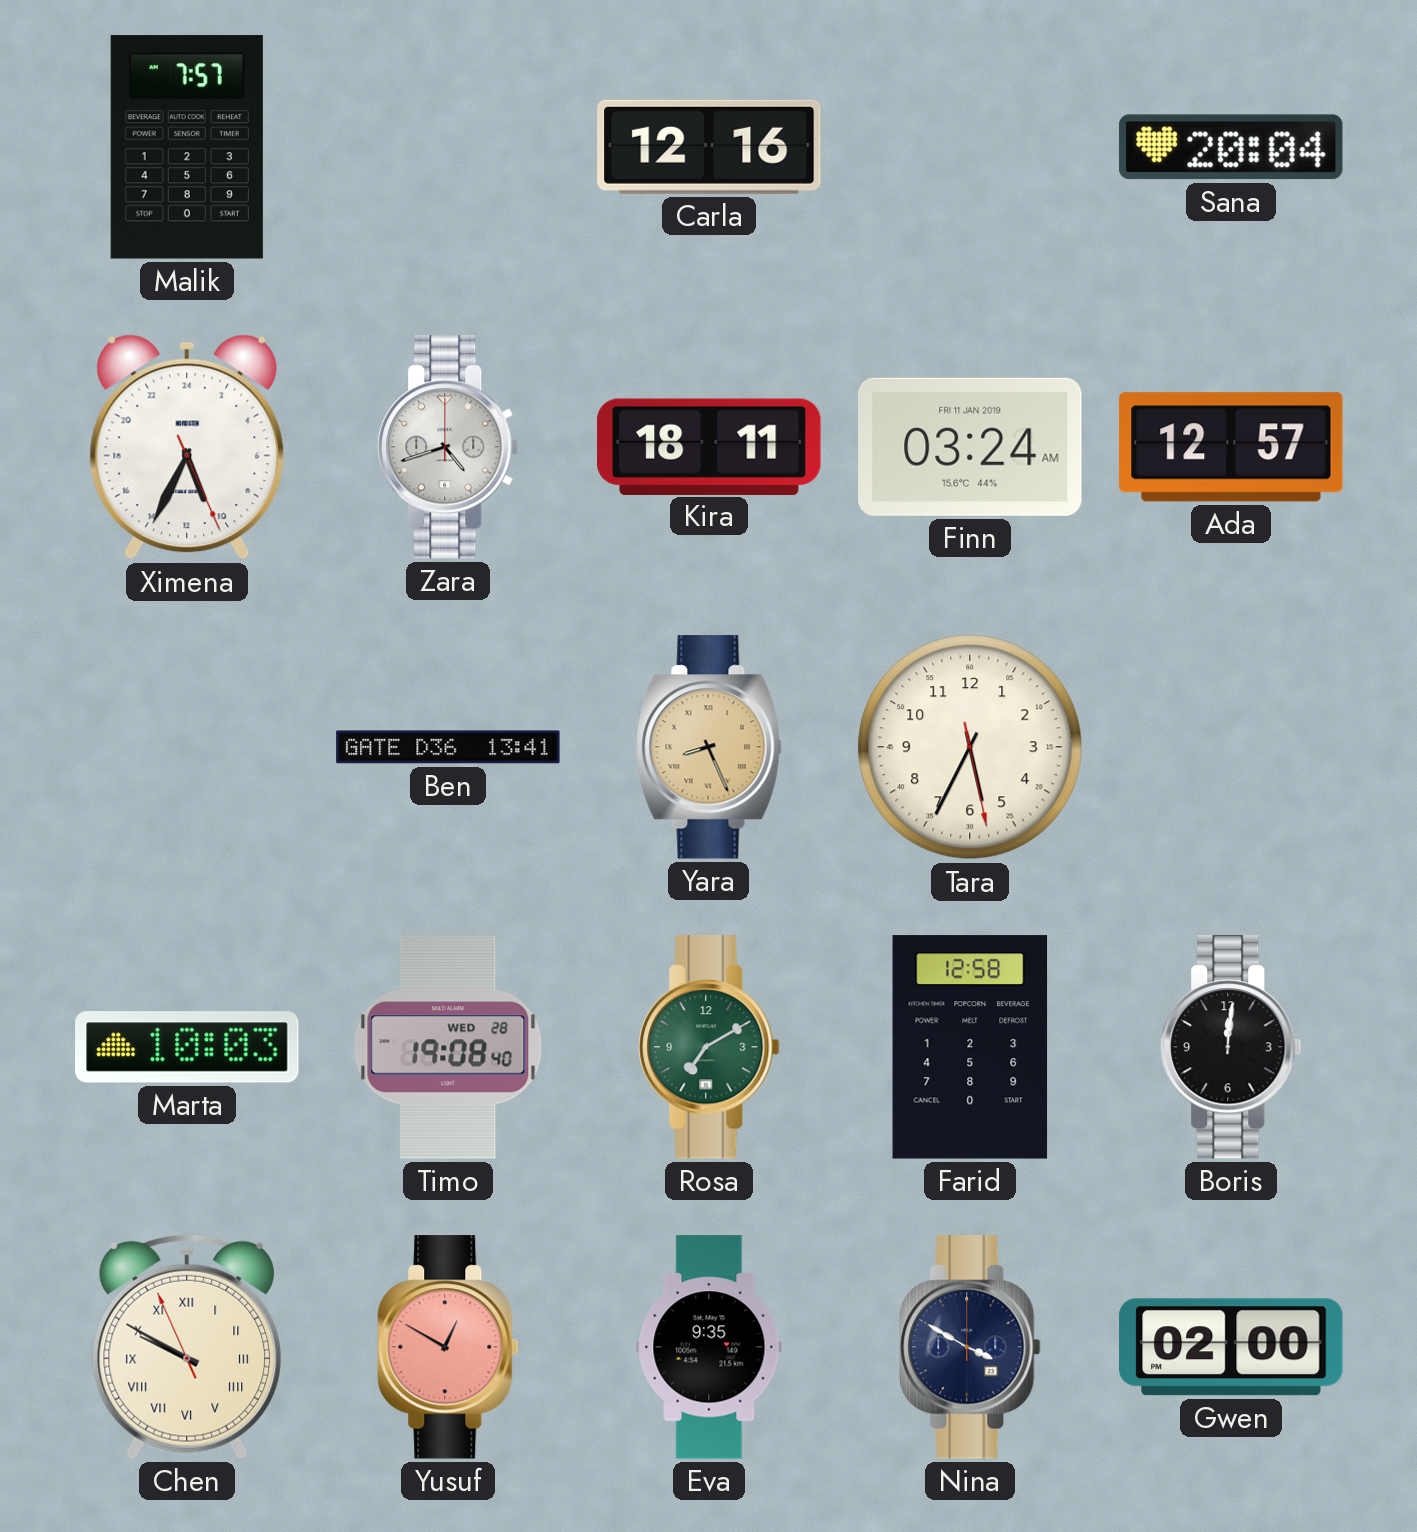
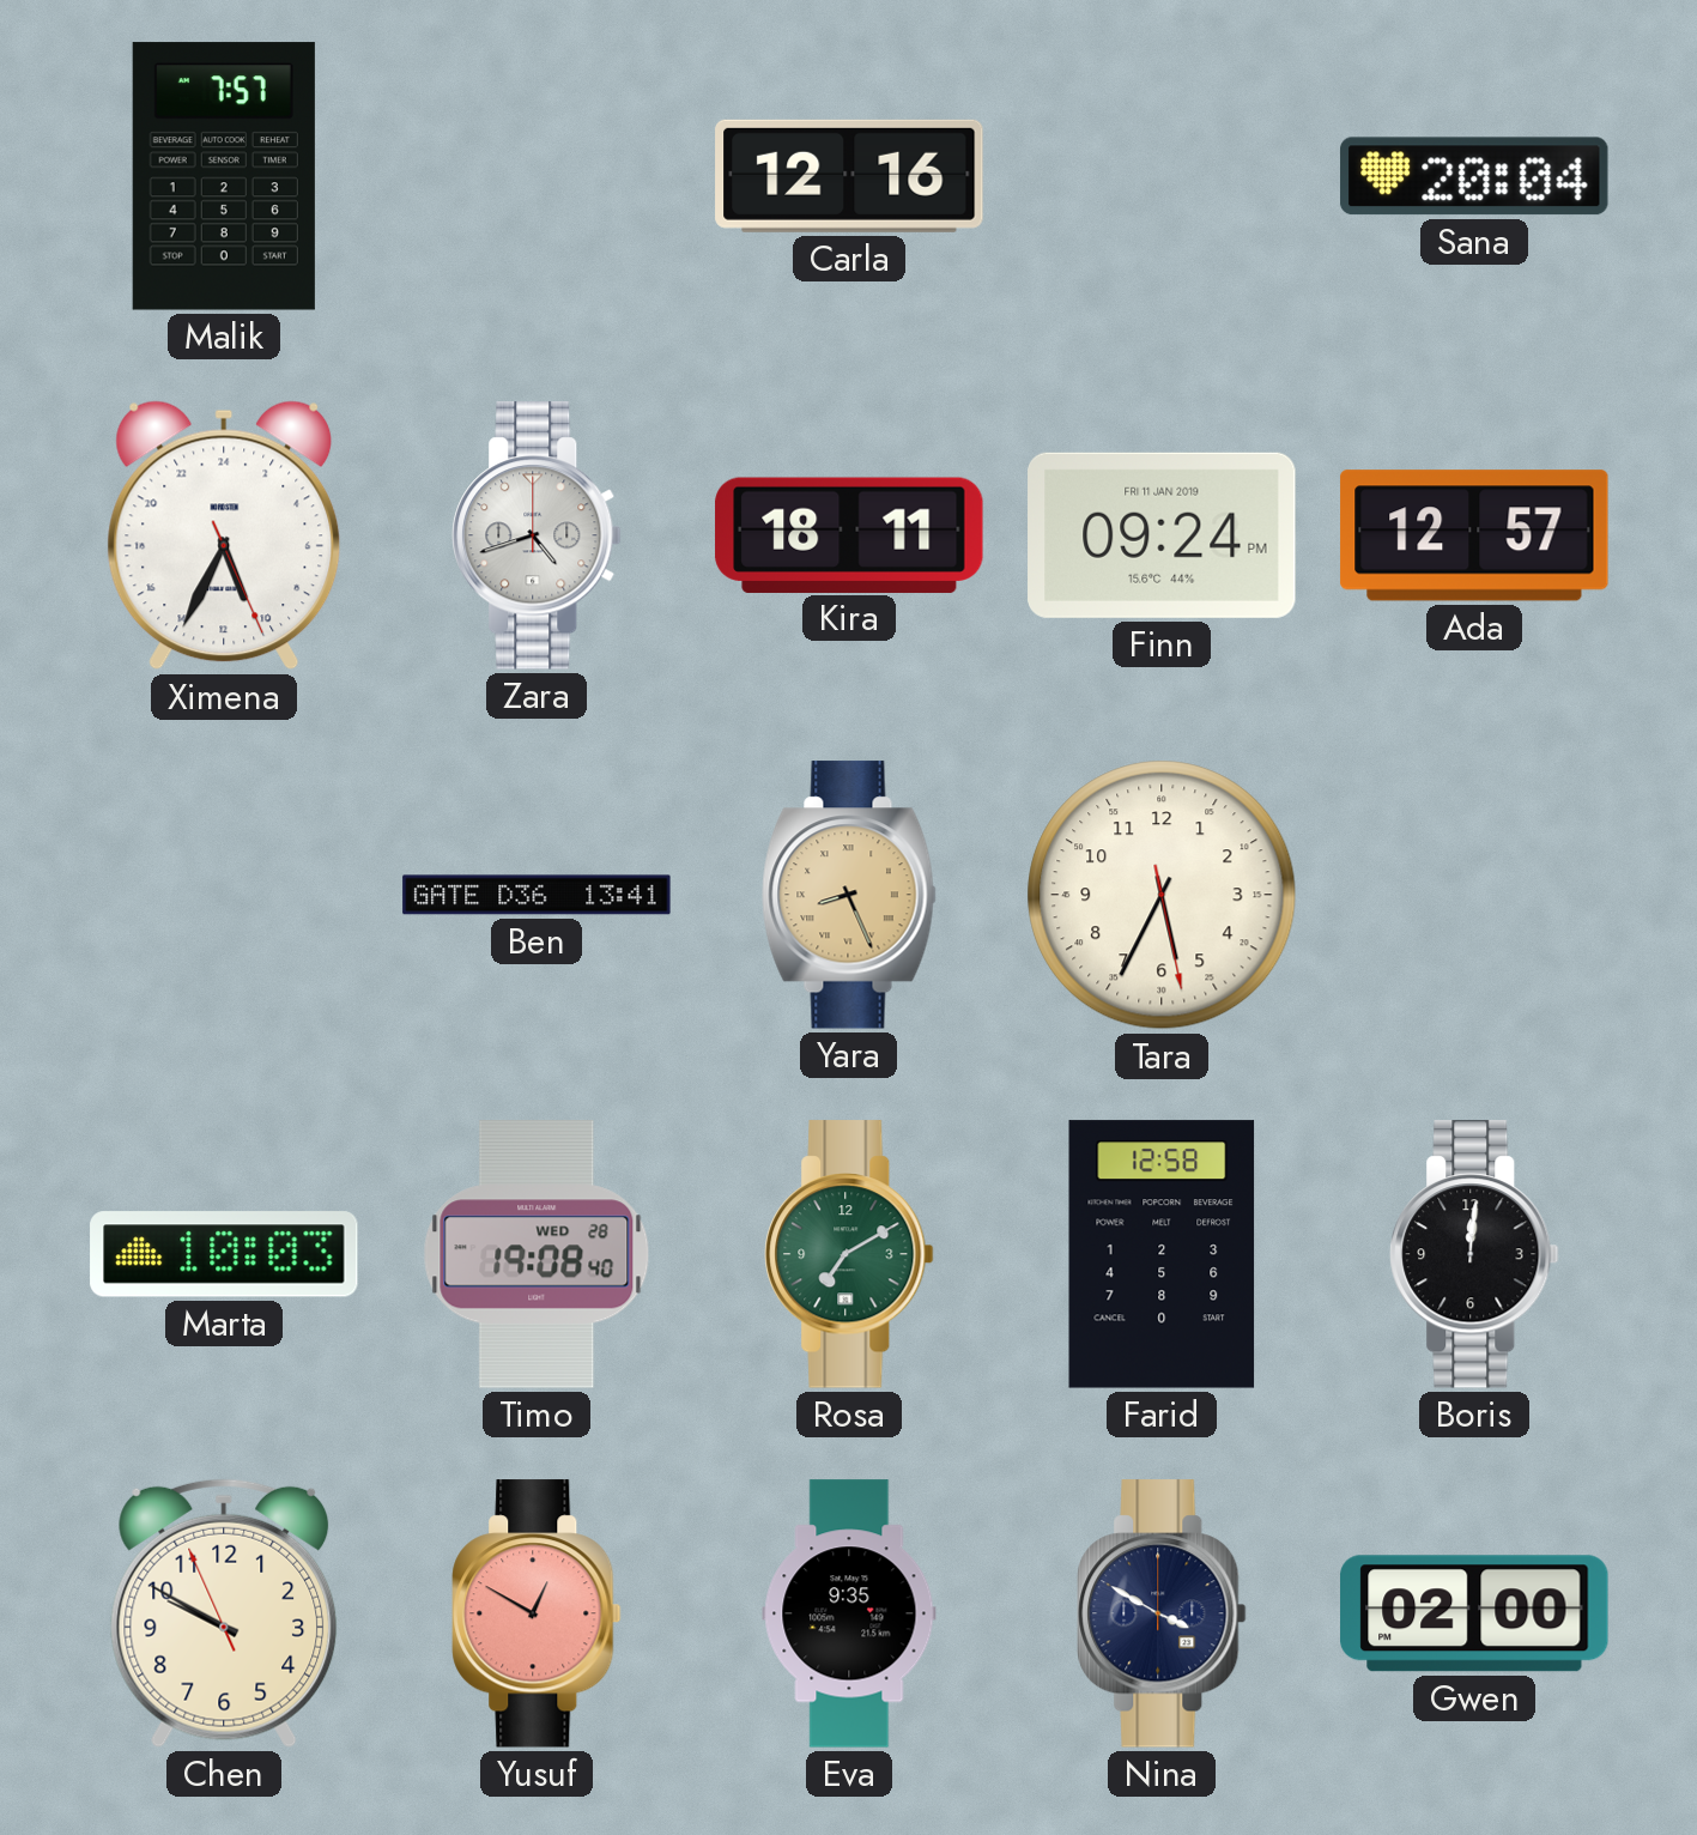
Finn: 03:24 -> 09:24 (1162, 535)
Chen numerals: Roman -> Arabic (224, 1613)
